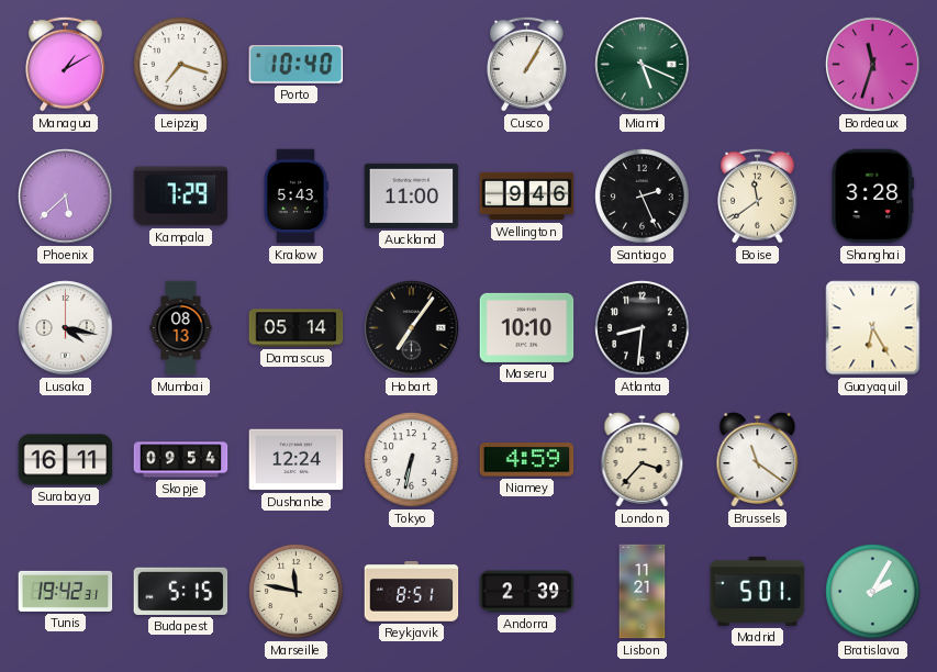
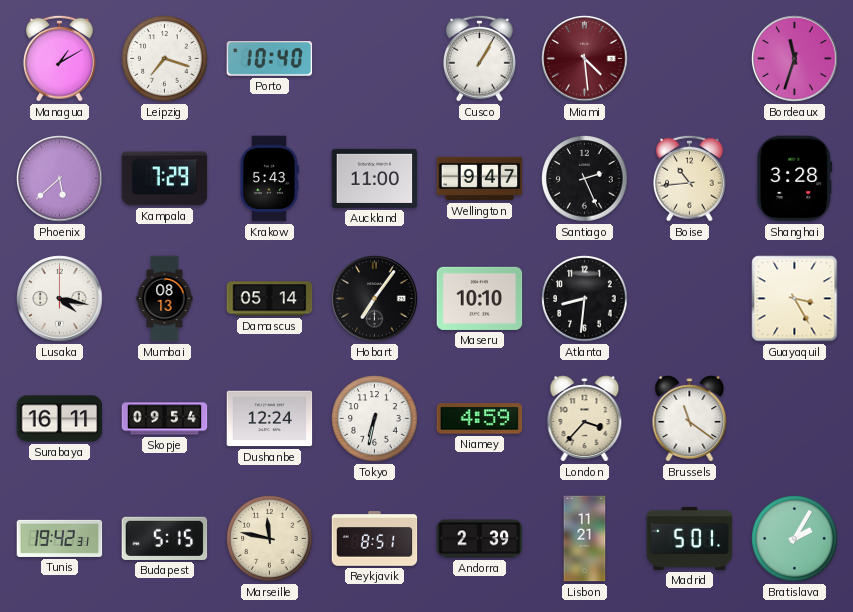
Miami: 5:19 -> 4:29 (585, 59)
Miami dial: green -> burgundy (585, 59)
Wellington: 9:46 -> 9:47 (480, 179)
Boise: 11:39 -> 10:44 (690, 178)
Guayaquil: 6:25 -> 3:25 (795, 299)
